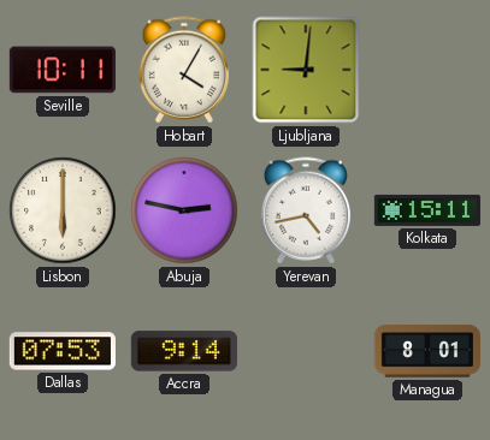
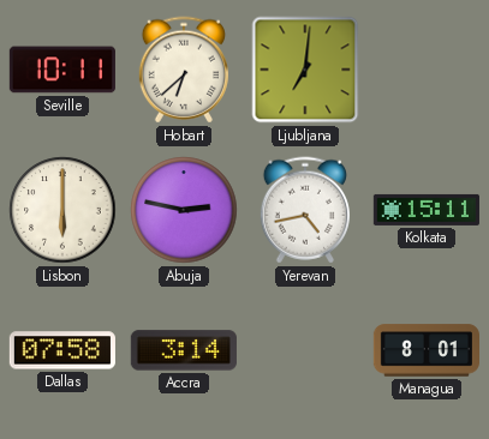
Hobart: 4:05 -> 6:38 (184, 70)
Ljubljana: 9:01 -> 7:01 (305, 70)
Dallas: 07:53 -> 07:58 (62, 350)
Accra: 9:14 -> 3:14 (184, 350)
